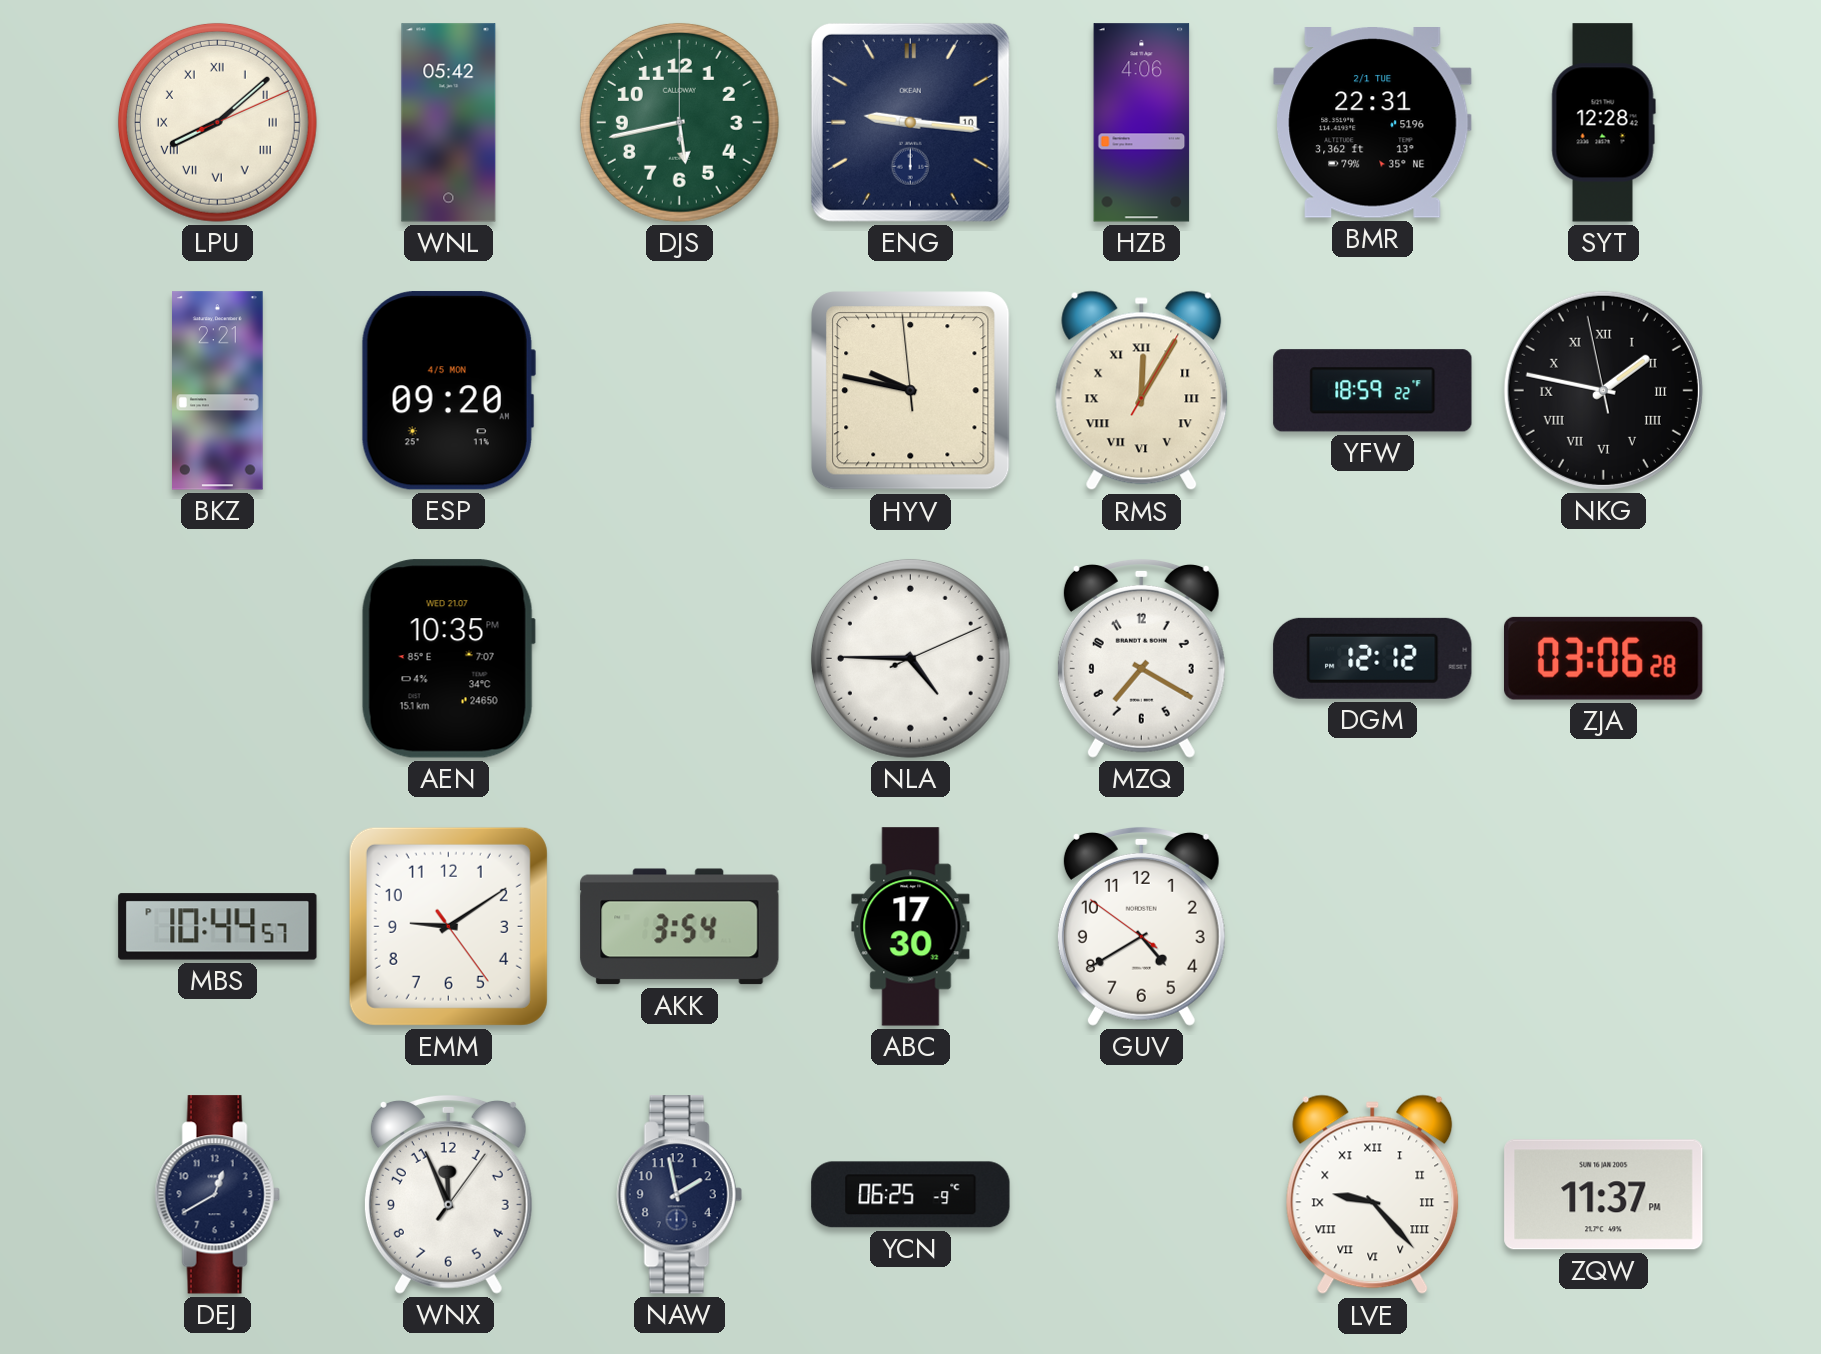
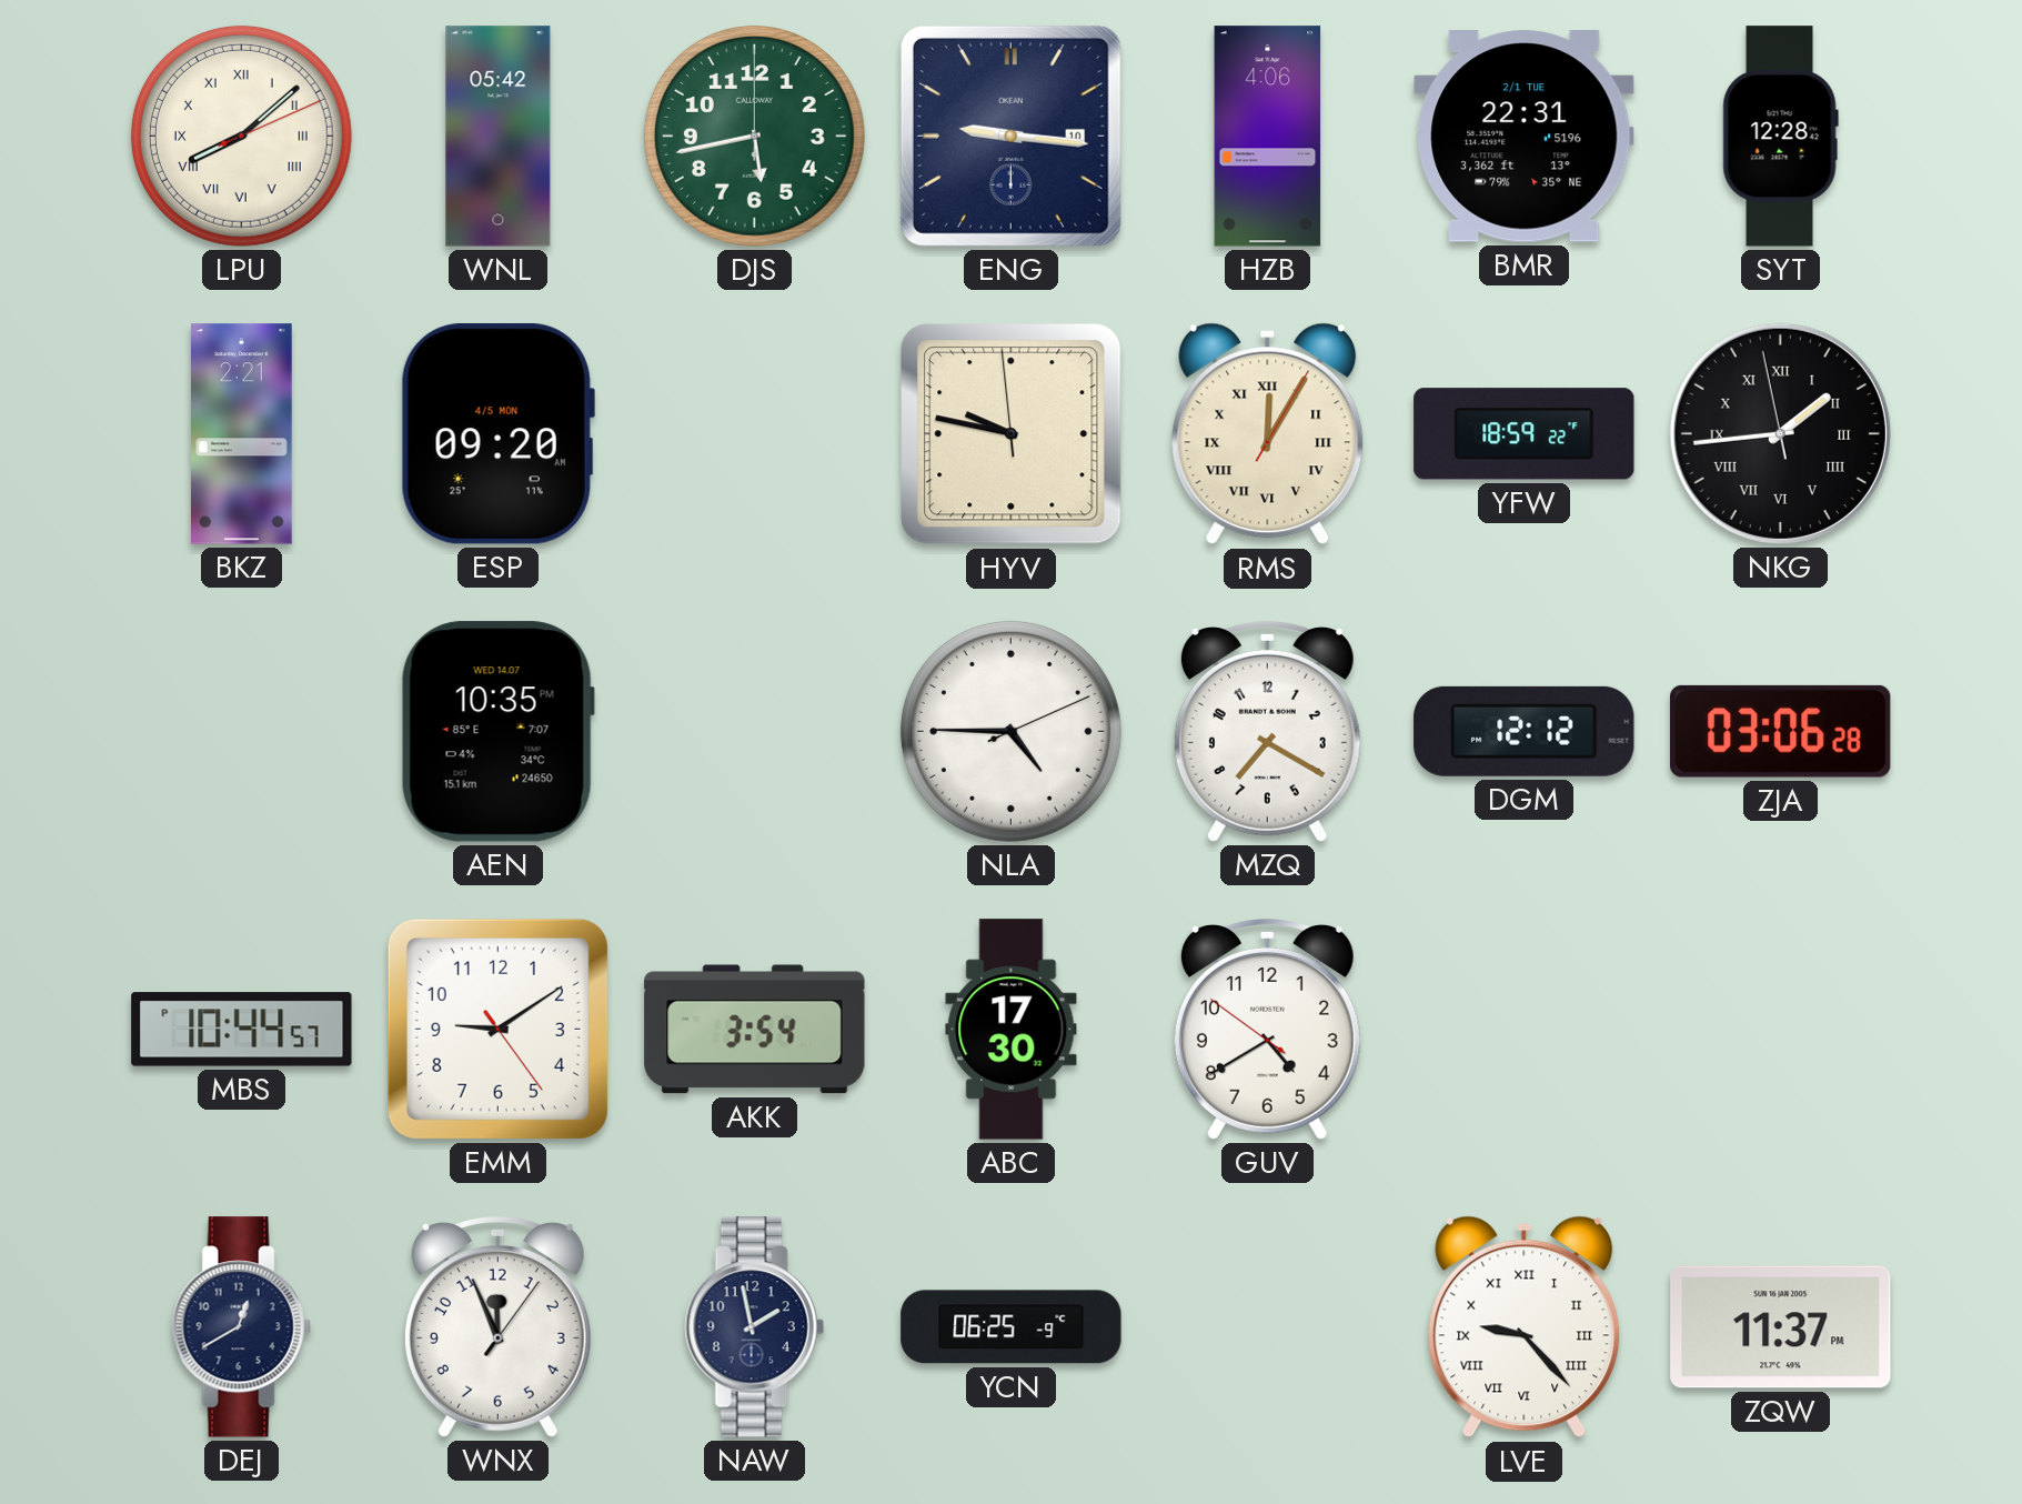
NKG: 1:46 -> 1:43 (1780, 433)
AEN date: WED 21.07 -> WED 14.07 (497, 732)
